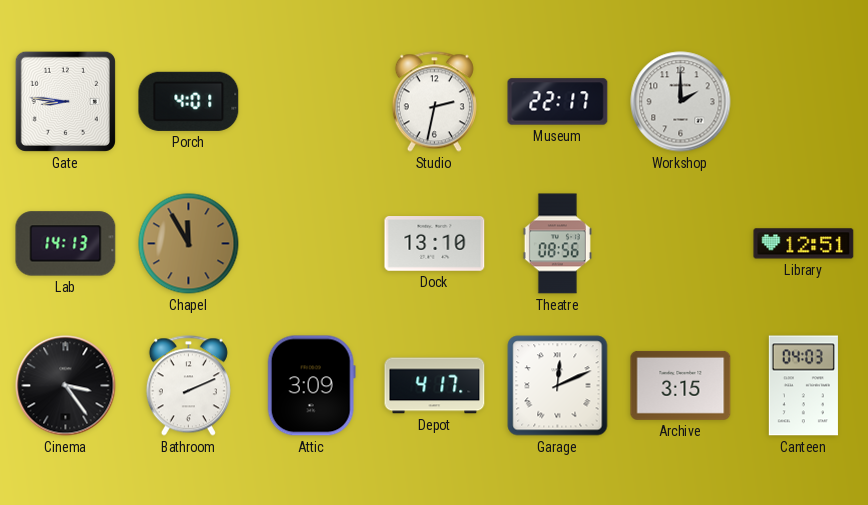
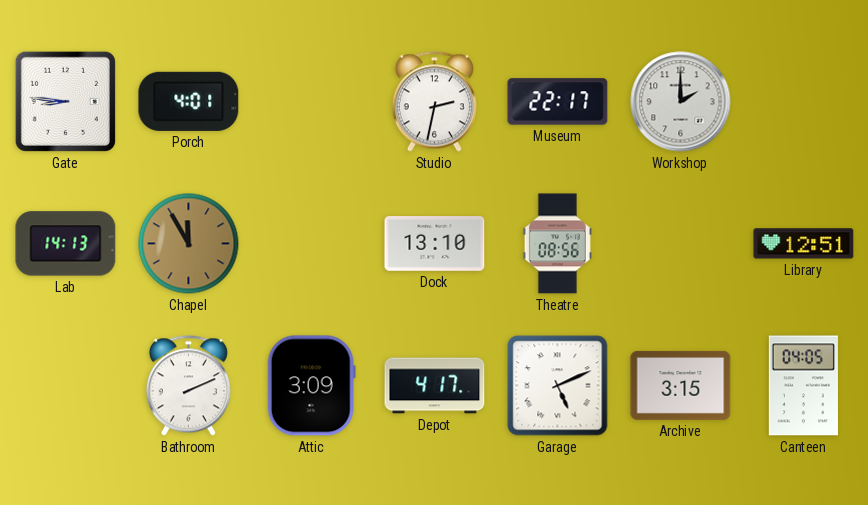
Cinema: 3:24 -> none (66, 386)
Garage: 12:11 -> 5:11 (558, 386)
Canteen: 04:03 -> 04:05 (803, 386)
